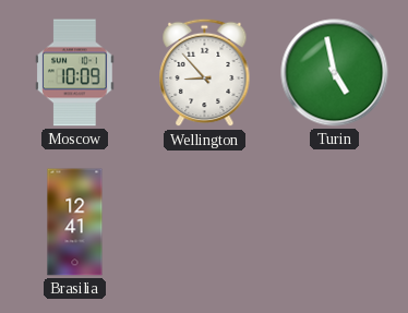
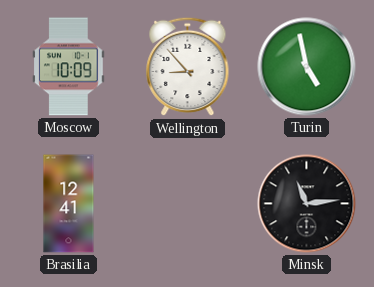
Minsk: none -> 11:14 (307, 204)
